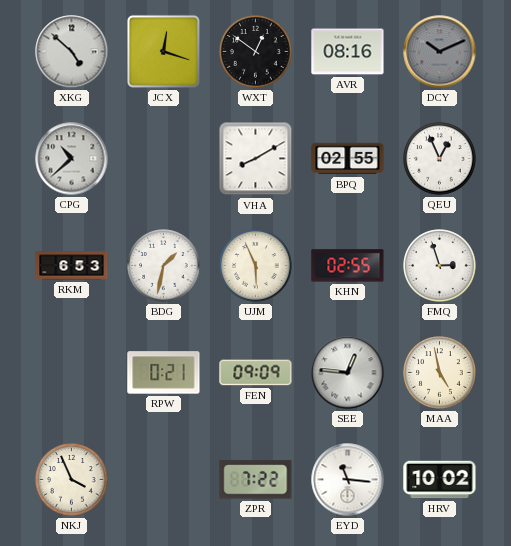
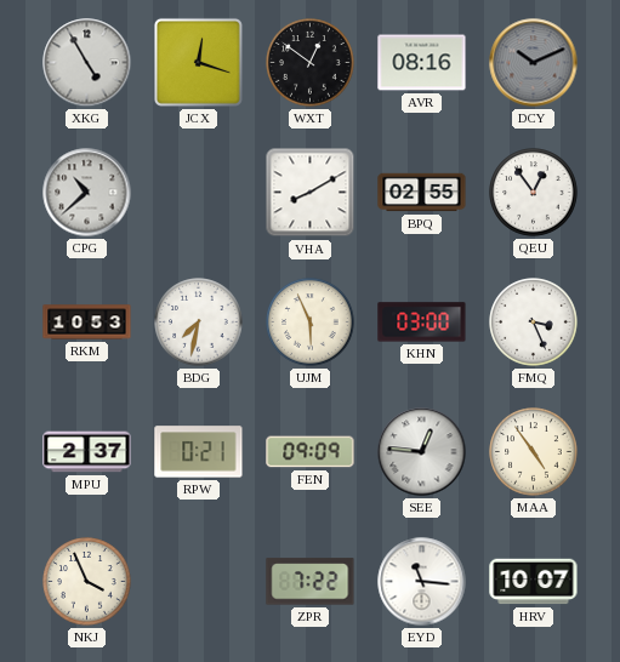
XKG: 4:52 -> 4:55 (87, 63)
QEU: 12:56 -> 12:54 (534, 193)
RKM: 6:53 -> 10:53 (87, 323)
BDG: 1:32 -> 7:32 (199, 323)
KHN: 02:55 -> 03:00 (422, 323)
FMQ: 2:57 -> 3:26 (534, 323)
MPU: none -> 2:37 (87, 452)
MAA: 4:58 -> 4:54 (534, 452)
HRV: 10:02 -> 10:07 (534, 582)
